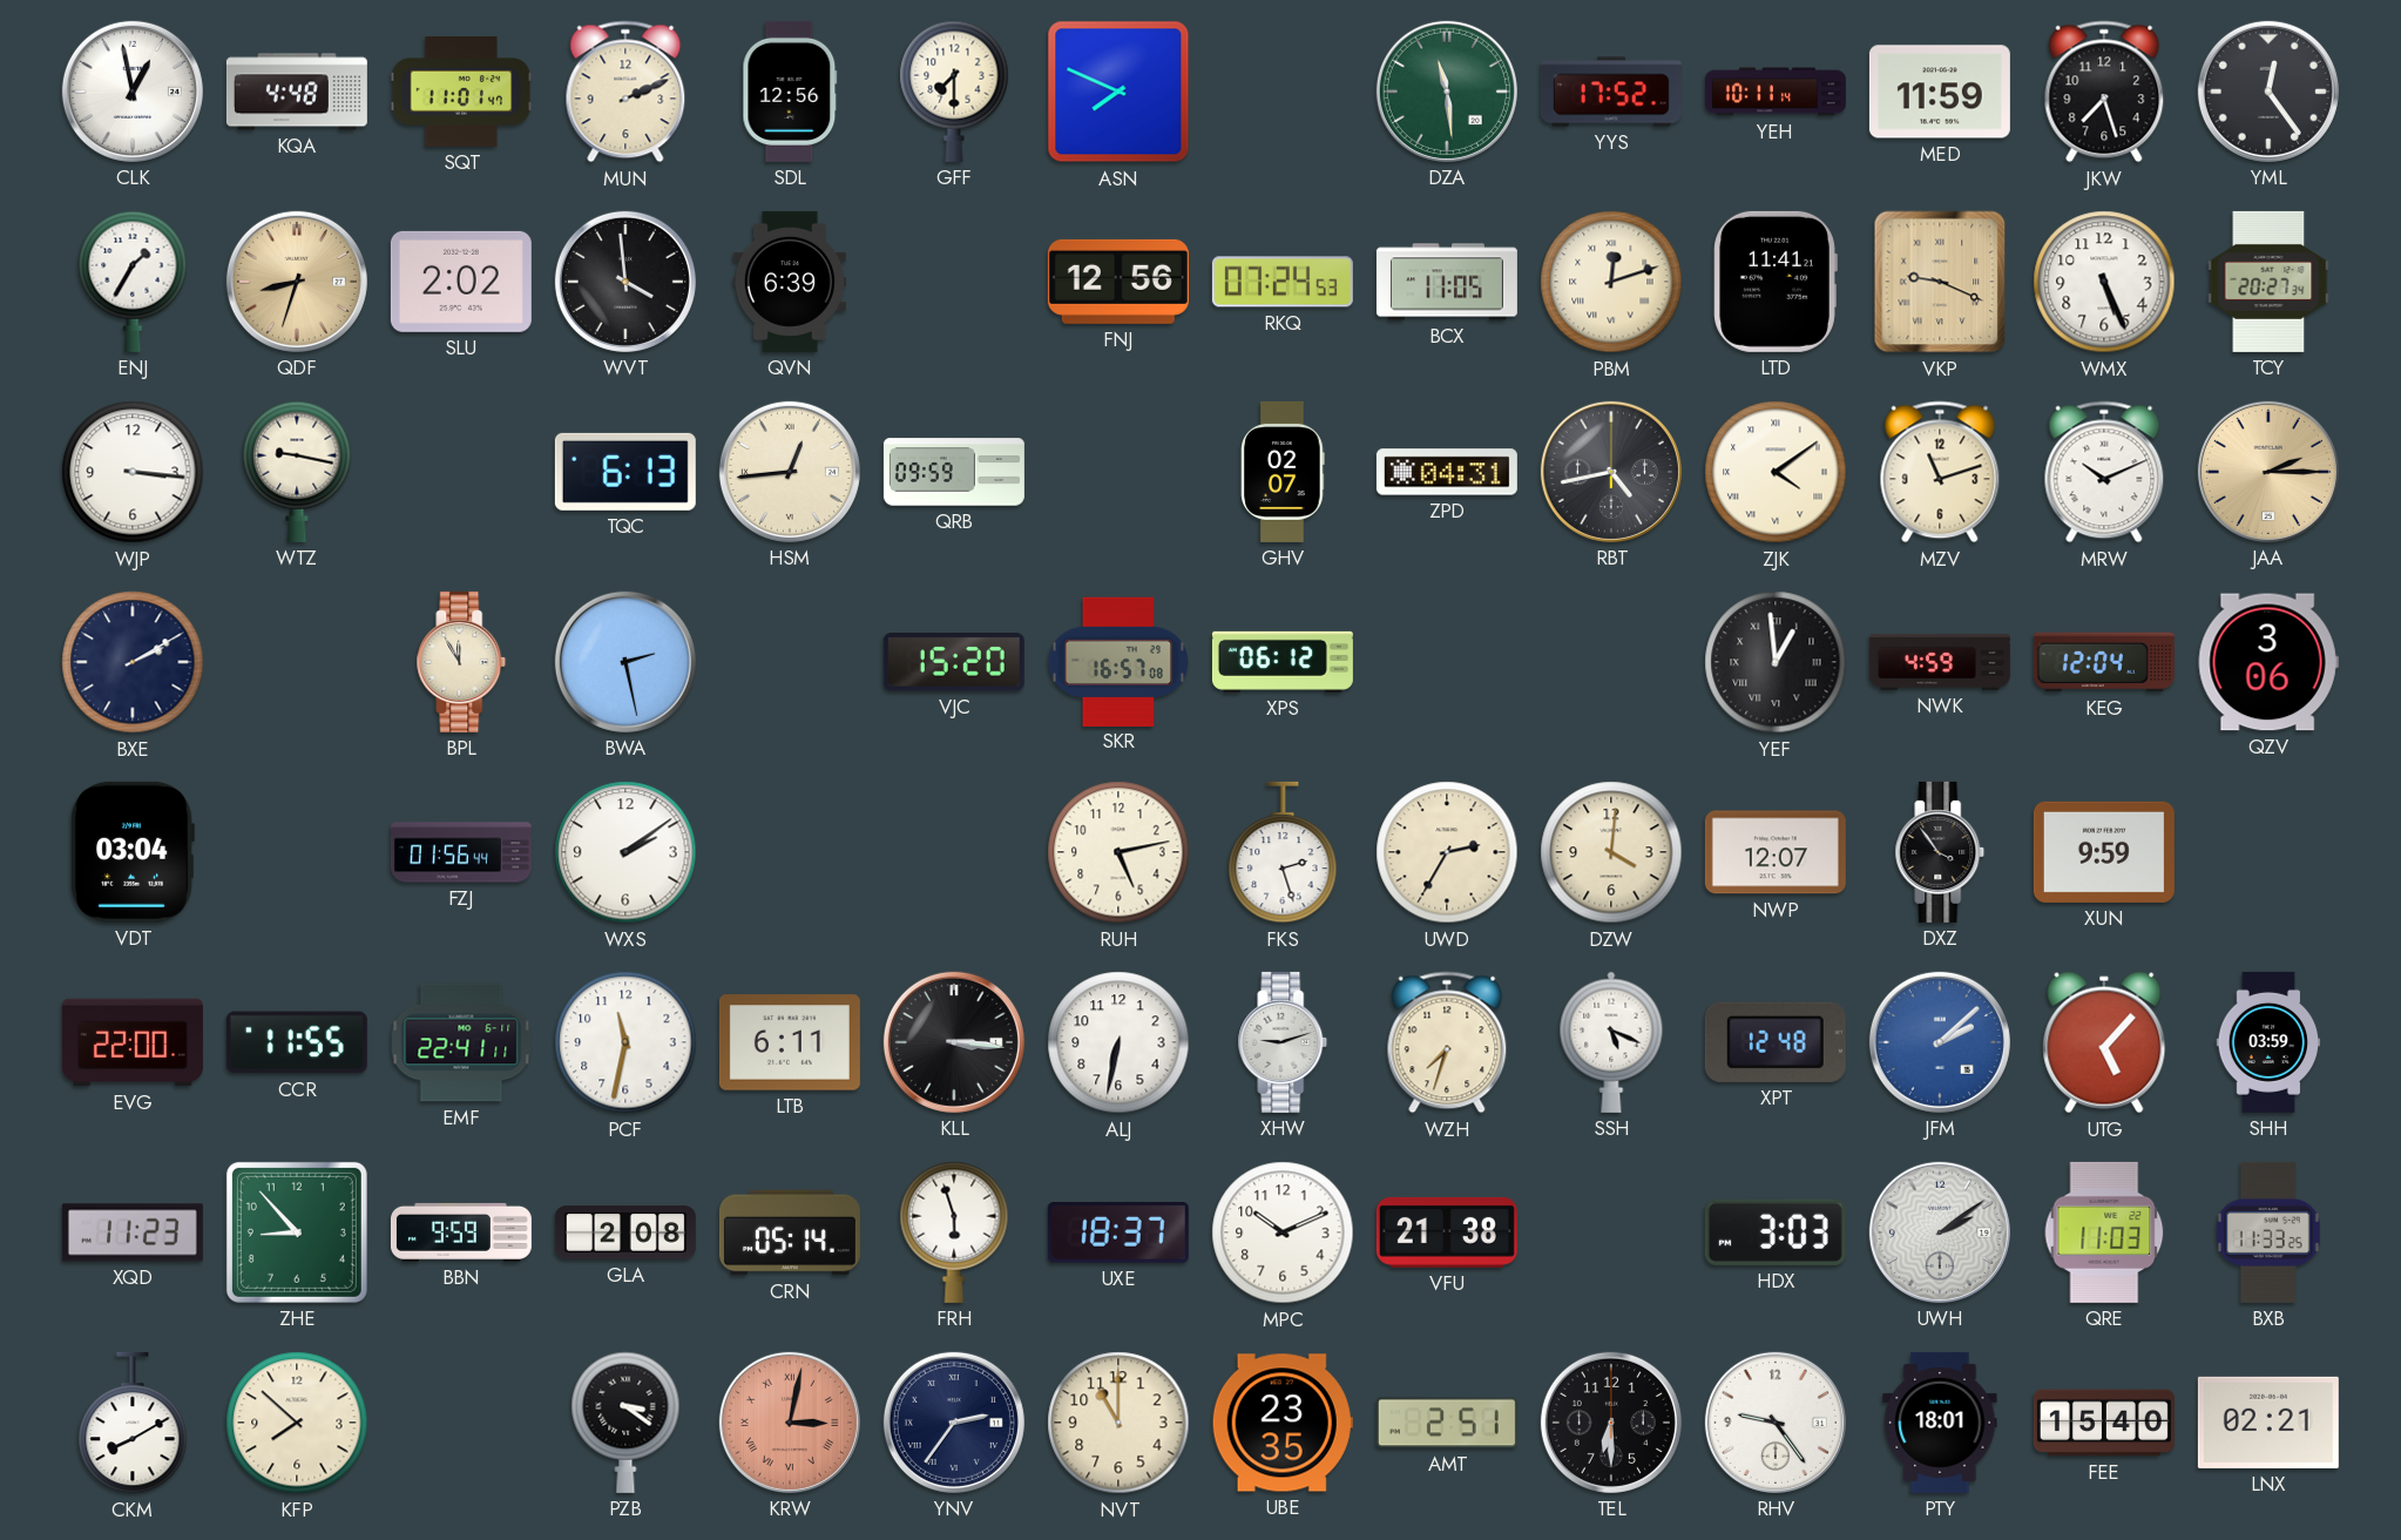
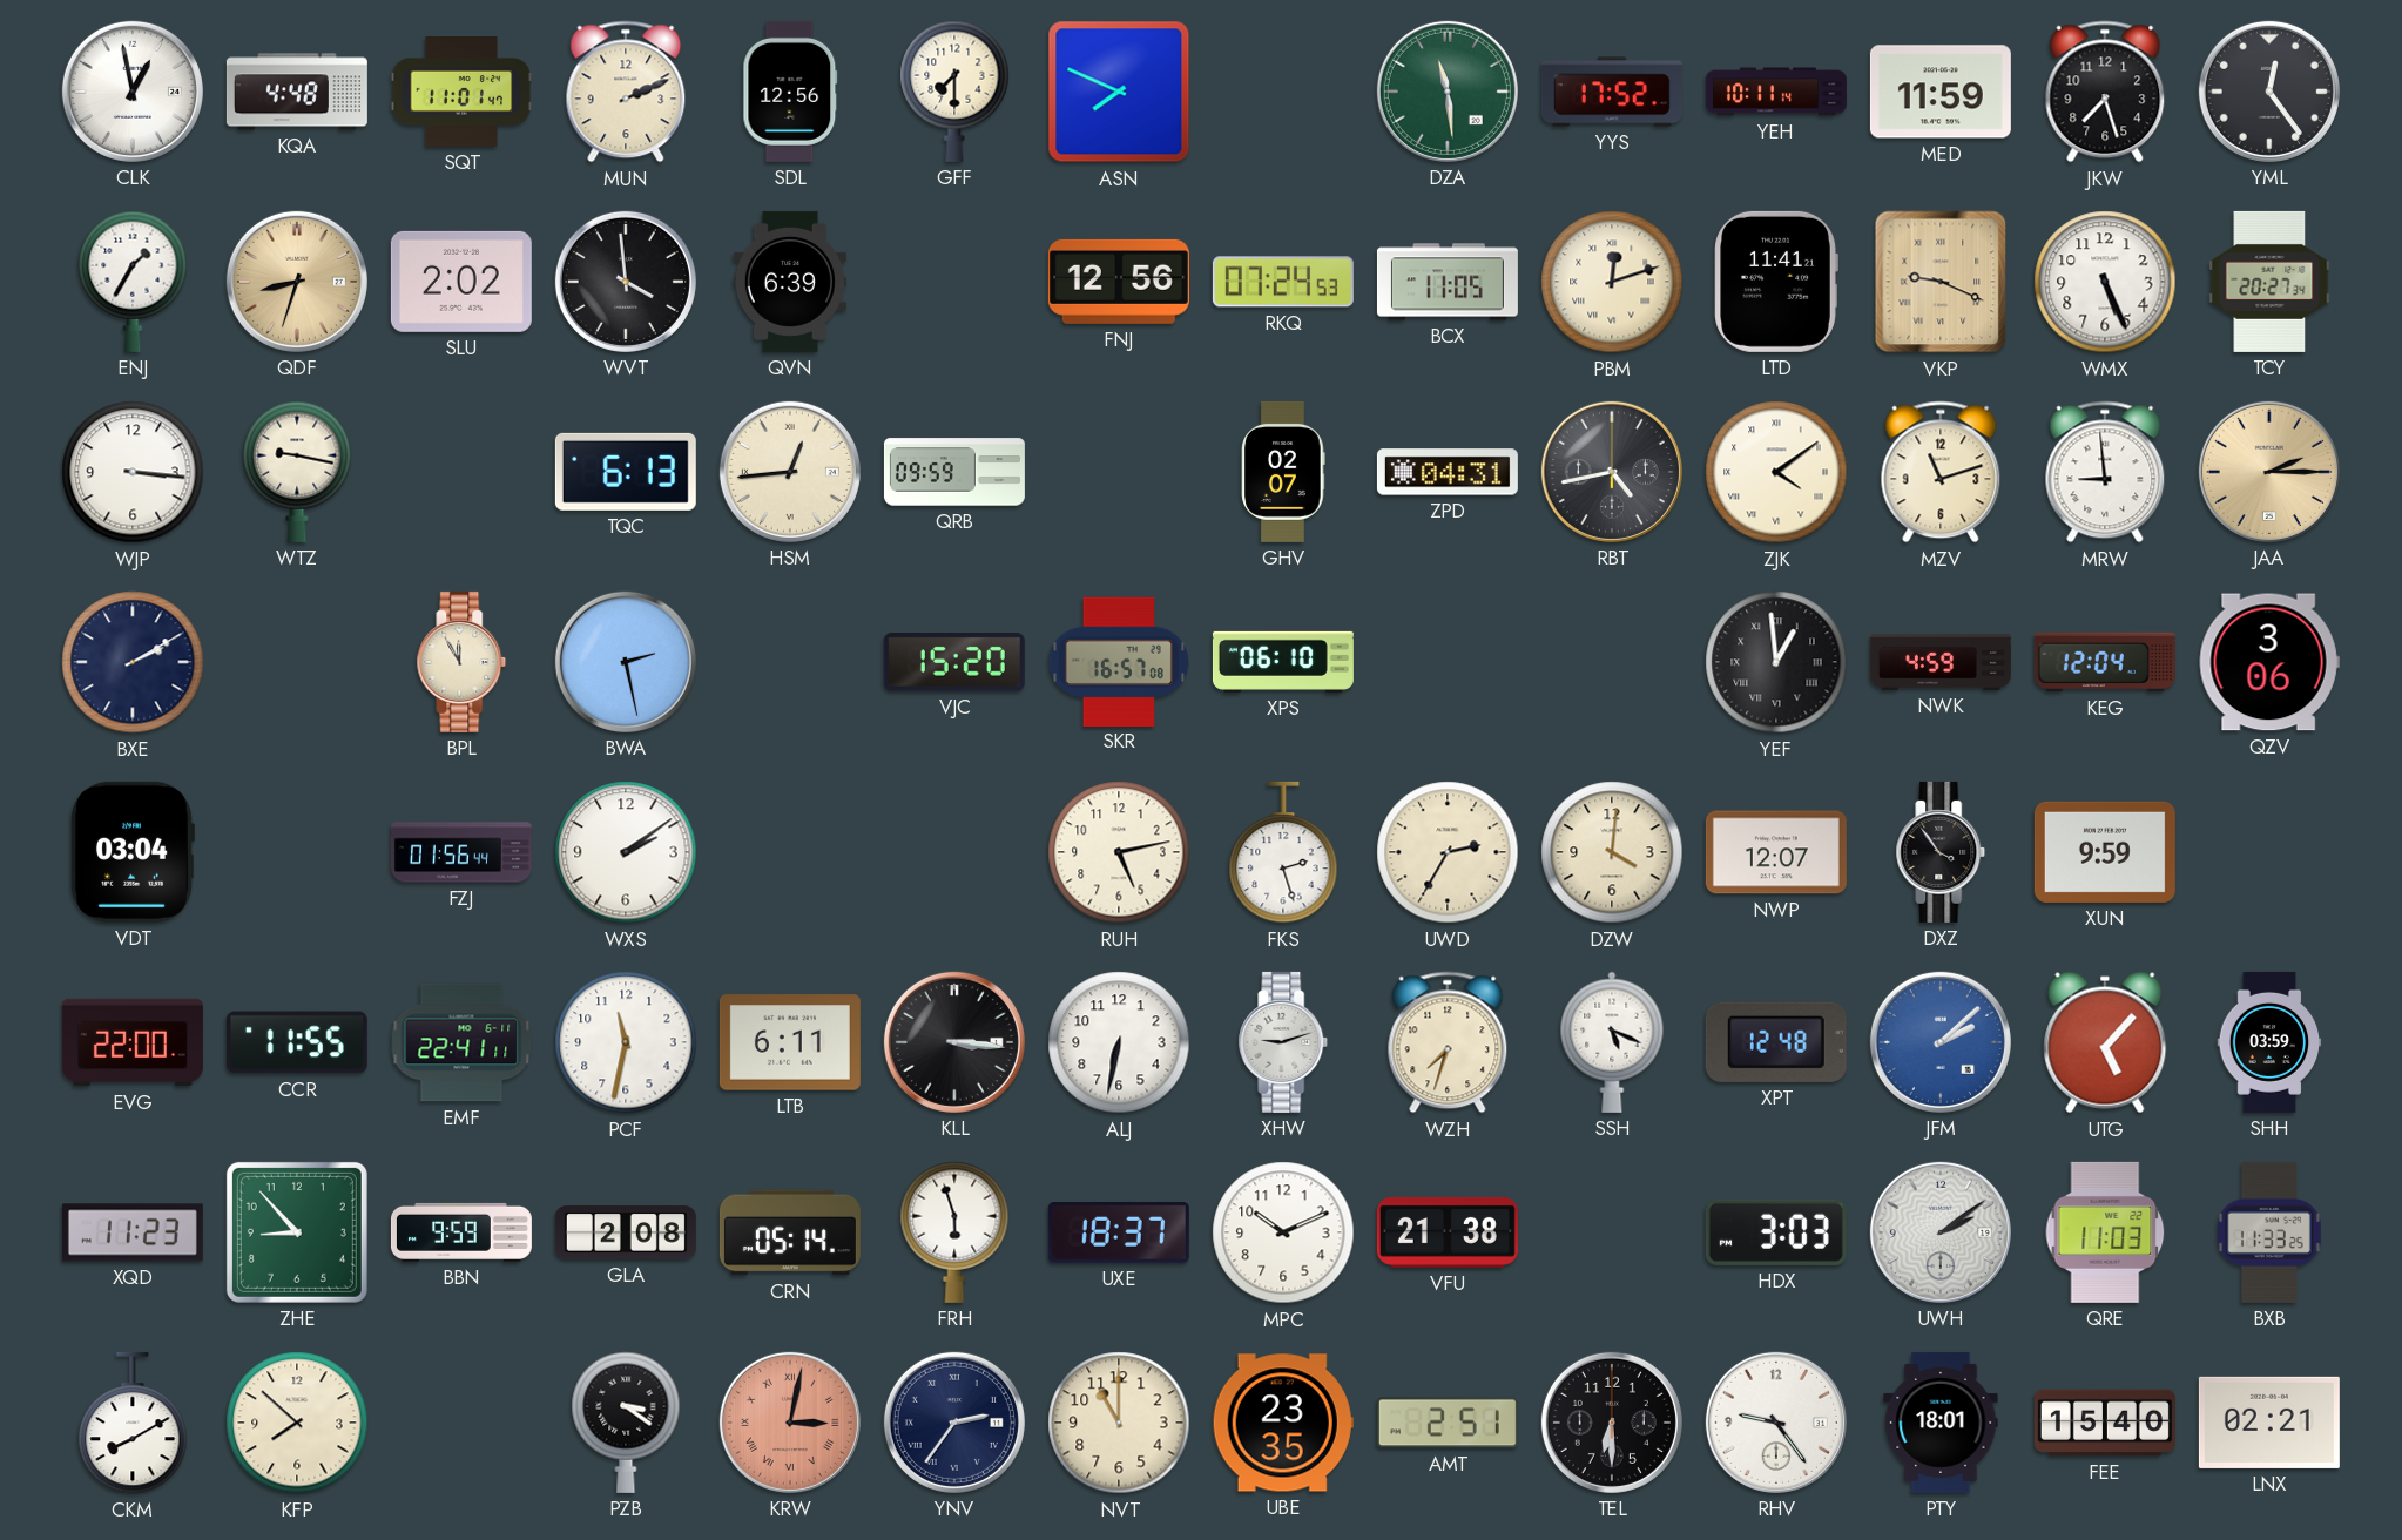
MRW: 10:11 -> 8:59 (2105, 472)
XPS: 06:12 -> 06:10 (1283, 662)
